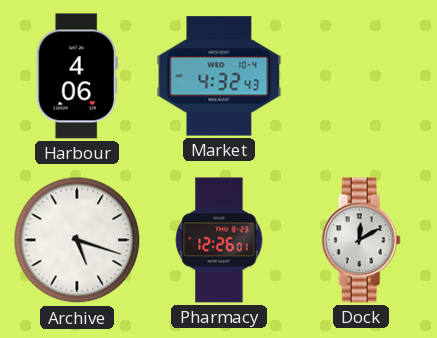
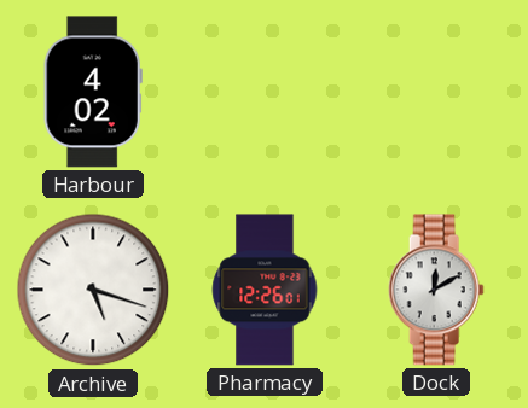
Harbour: 4:06 -> 4:02 (93, 92)
Market: 4:32 -> none (219, 76)
